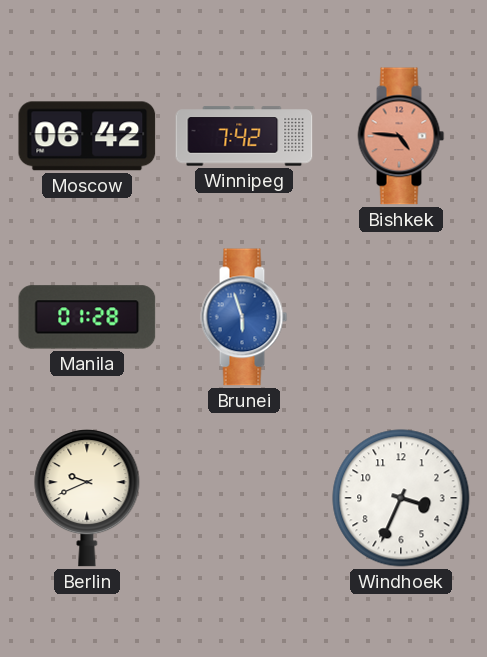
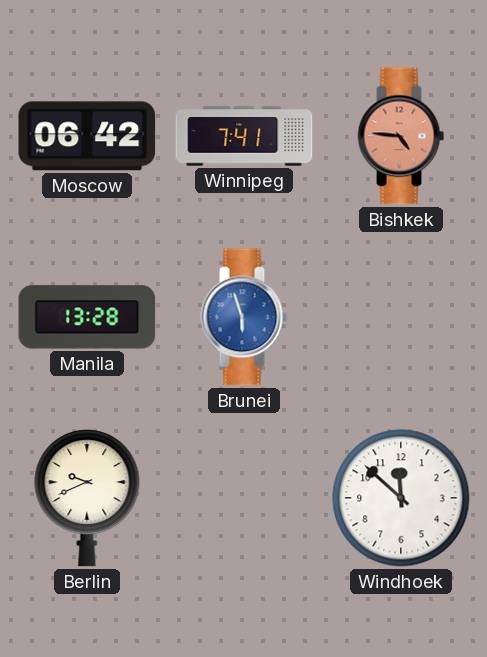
Winnipeg: 7:42 -> 7:41 (244, 136)
Manila: 01:28 -> 13:28 (87, 317)
Windhoek: 3:34 -> 11:52 (401, 498)
